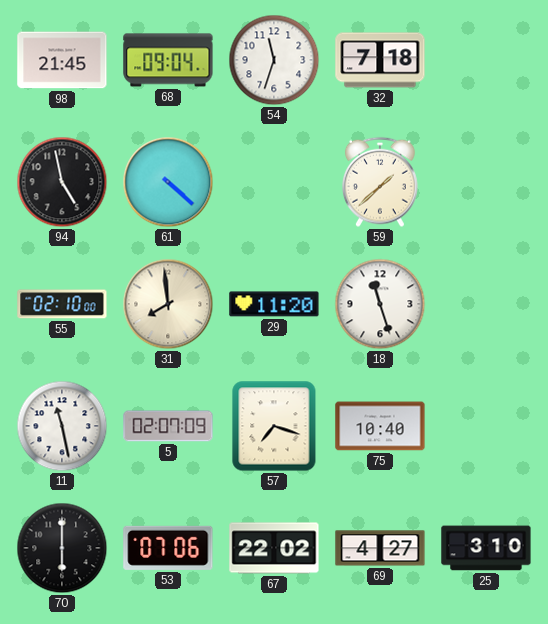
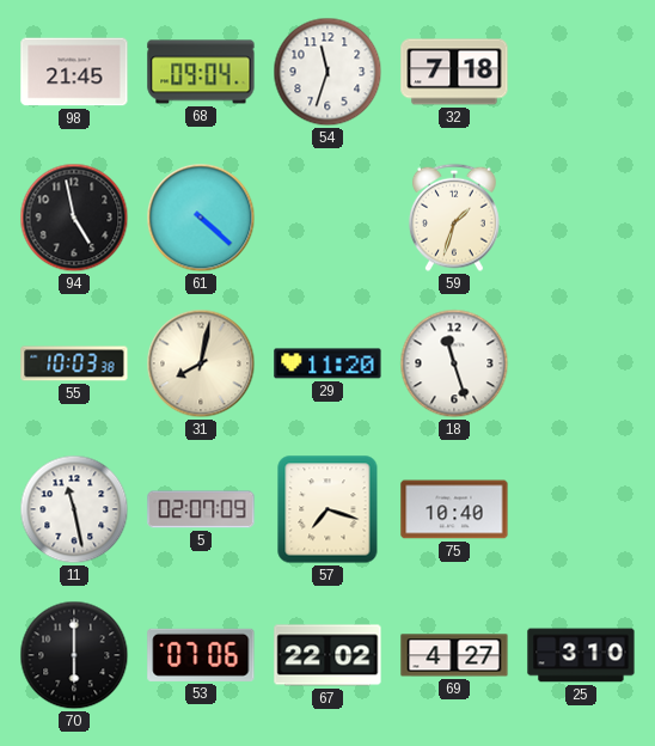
59: 1:38 -> 1:33 (454, 218)
55: 02:10 -> 10:03 (74, 363)
31: 7:59 -> 8:02 (201, 363)
